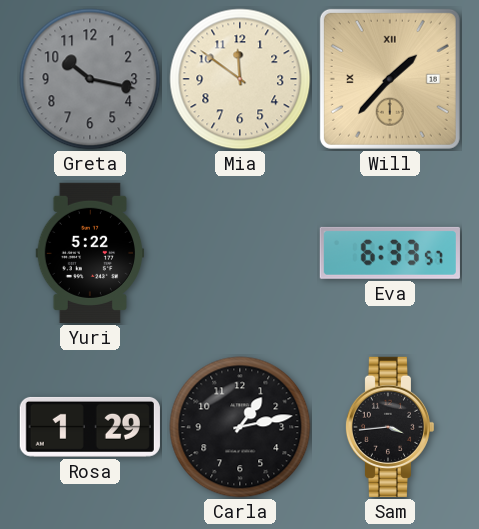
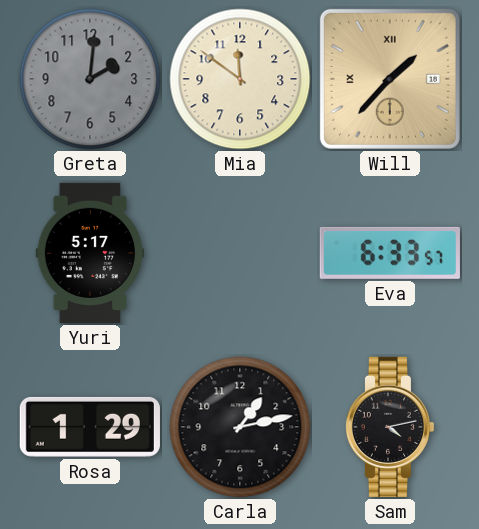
Greta: 10:17 -> 2:01 (90, 79)
Yuri: 5:22 -> 5:17 (90, 253)
Sam: 3:44 -> 4:13 (389, 427)
